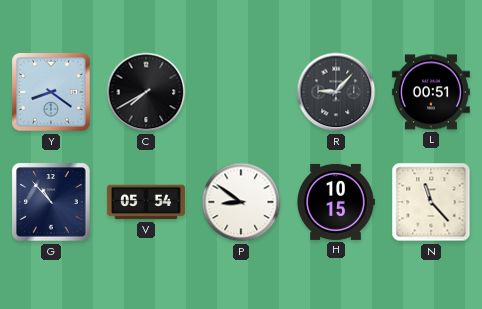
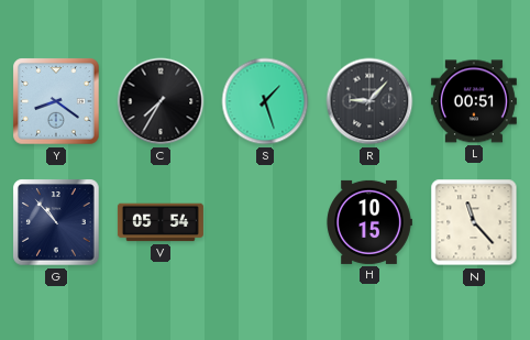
C: 7:40 -> 7:35 (161, 101)
S: none -> 1:27 (265, 101)
P: 8:51 -> none (241, 202)
